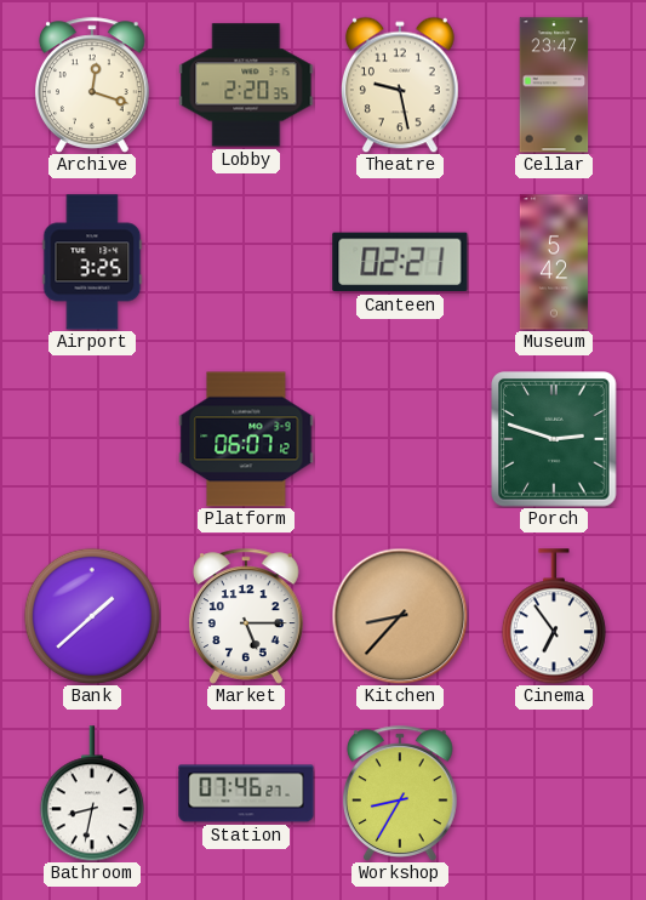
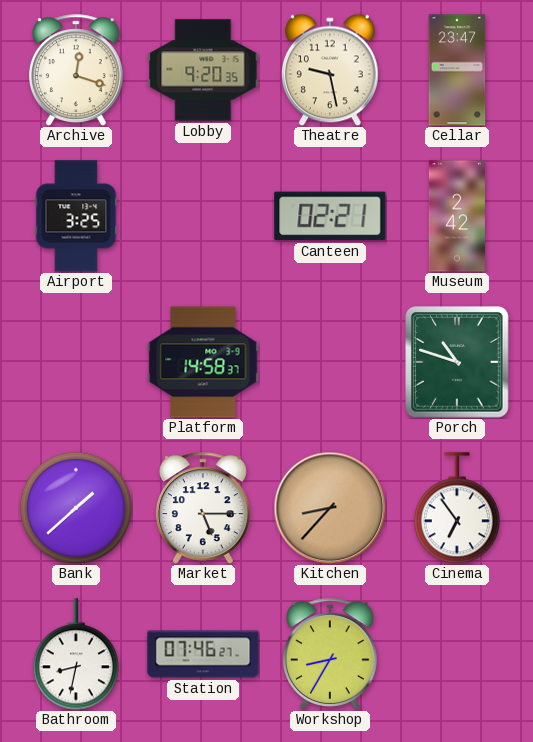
Lobby: 2:20 -> 9:20 (203, 70)
Museum: 5:42 -> 2:42 (457, 216)
Platform: 06:07 -> 14:58 (203, 362)
Porch: 2:48 -> 10:48 (457, 362)
